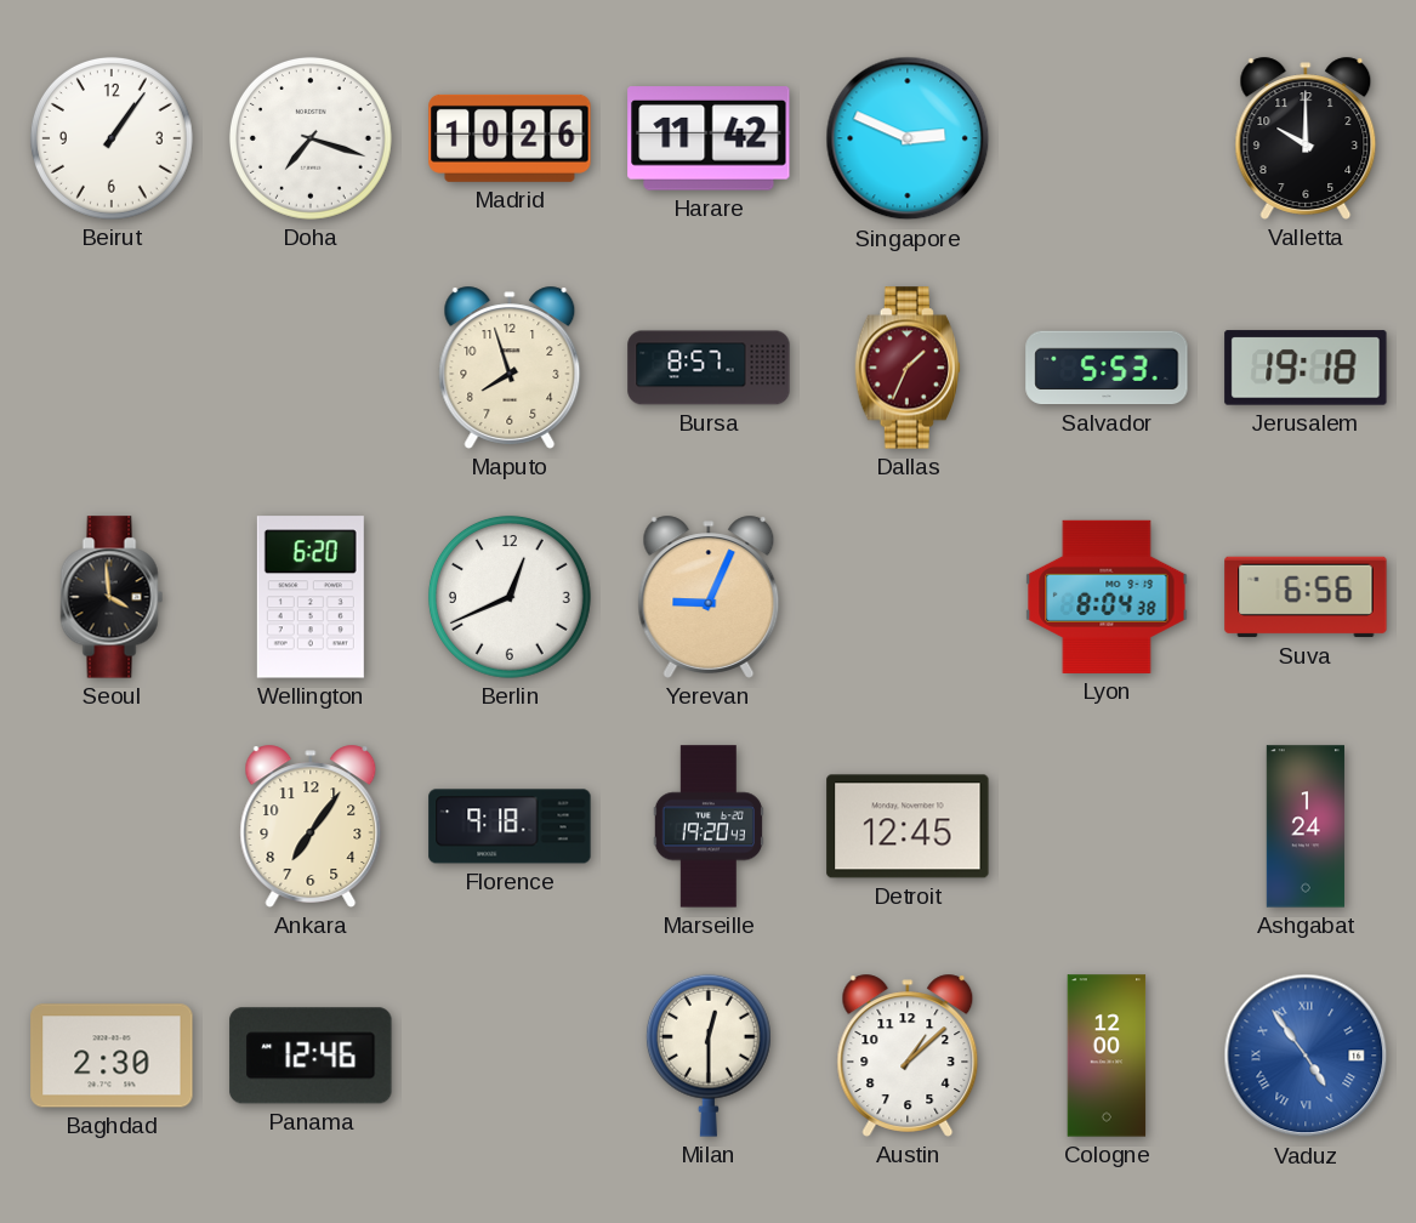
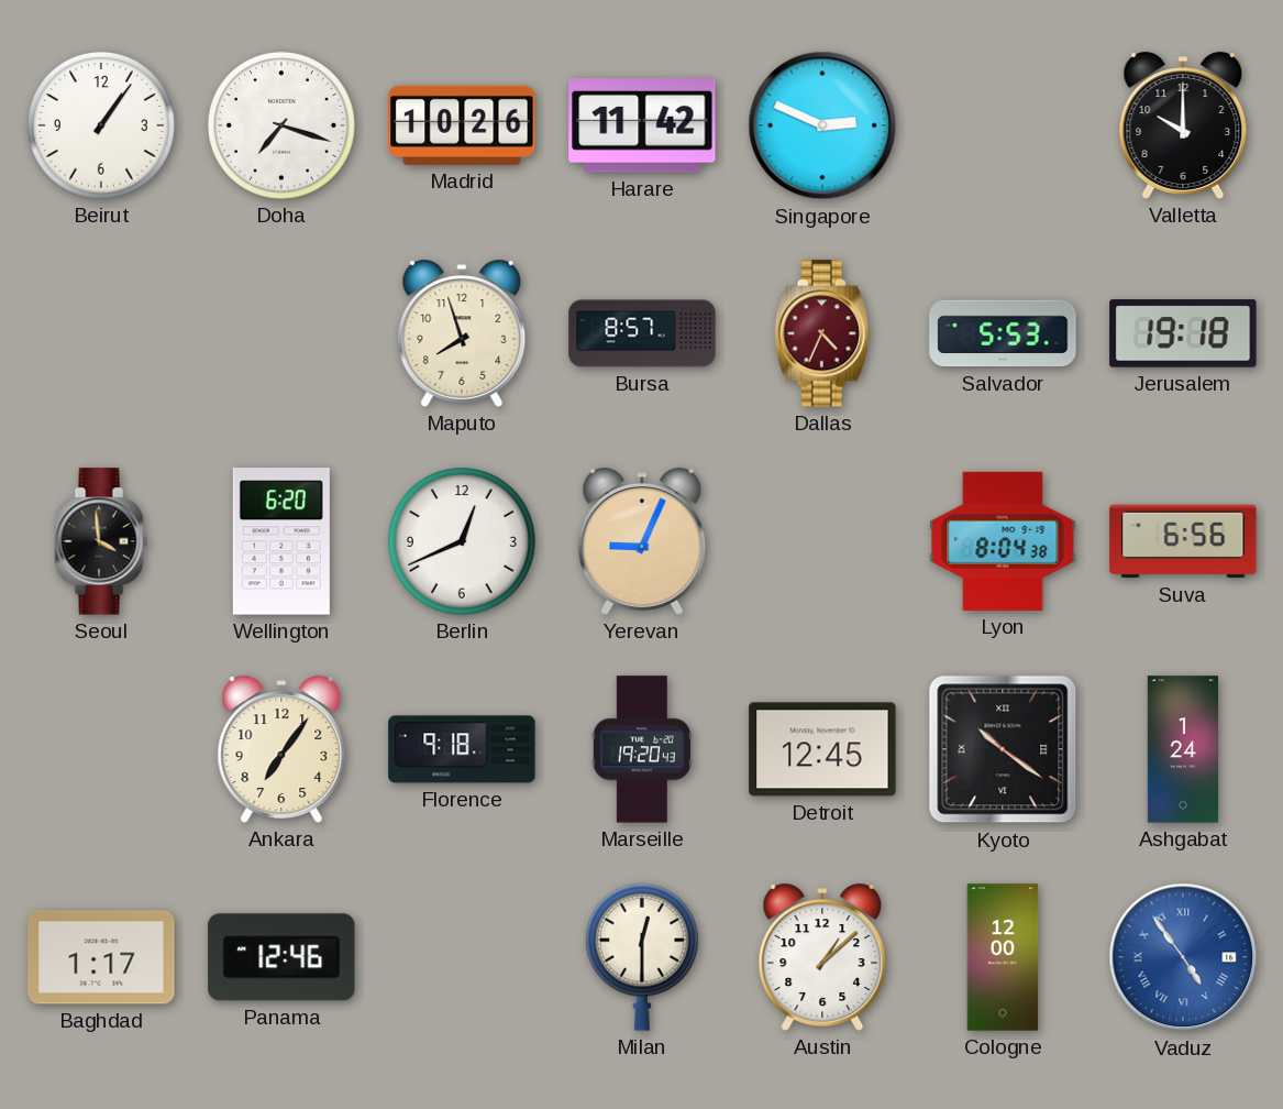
Dallas: 1:34 -> 4:34 (821, 333)
Kyoto: none -> 10:21 (1003, 749)
Baghdad: 2:30 -> 1:17 (101, 957)
